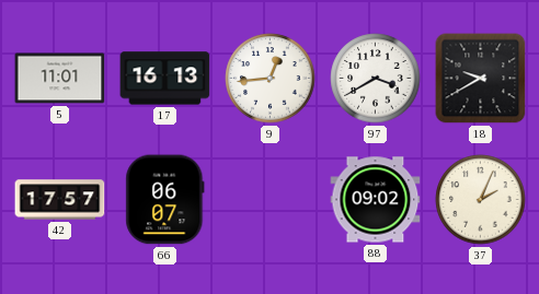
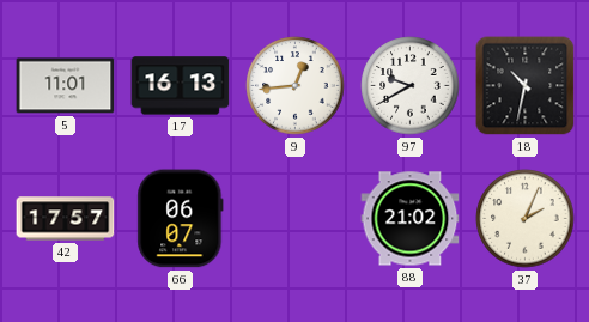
97: 3:40 -> 9:40 (411, 86)
18: 9:40 -> 10:32 (526, 86)
88: 09:02 -> 21:02 (411, 219)
